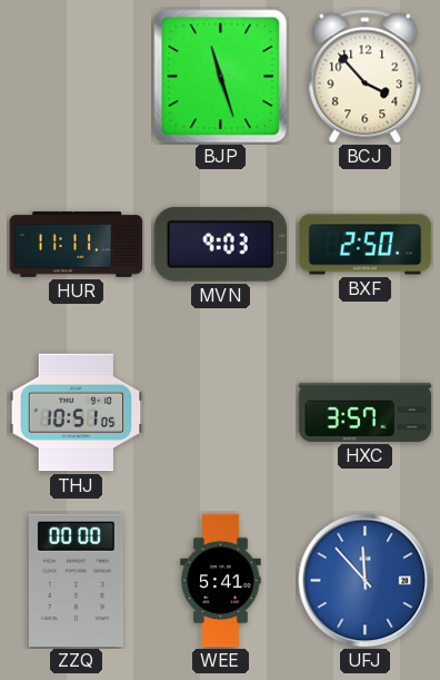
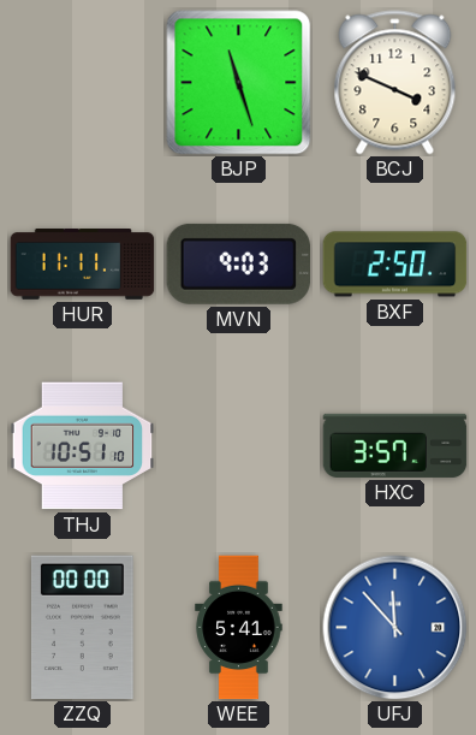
BCJ: 3:53 -> 3:49 (395, 83)
THJ: 10:51:05 -> 10:51:10 (83, 446)
